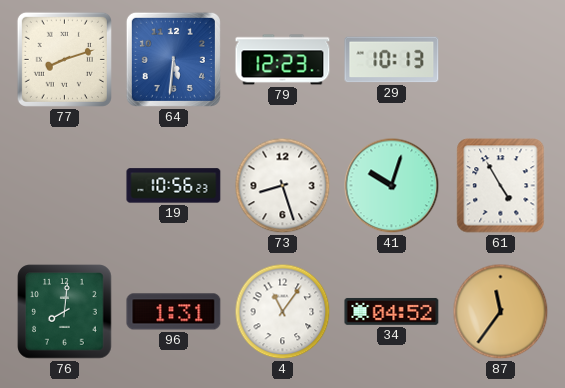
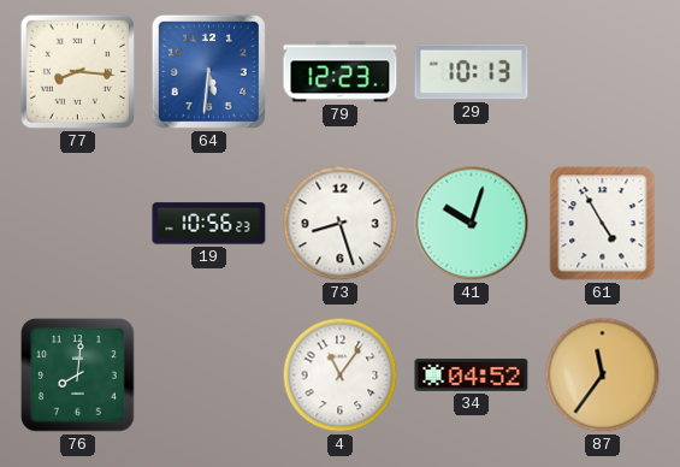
77: 8:12 -> 8:16 (77, 71)
96: 1:31 -> none (174, 312)
